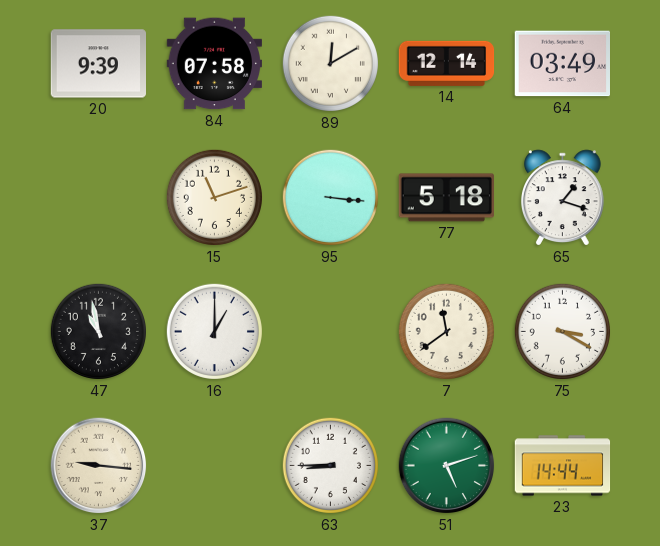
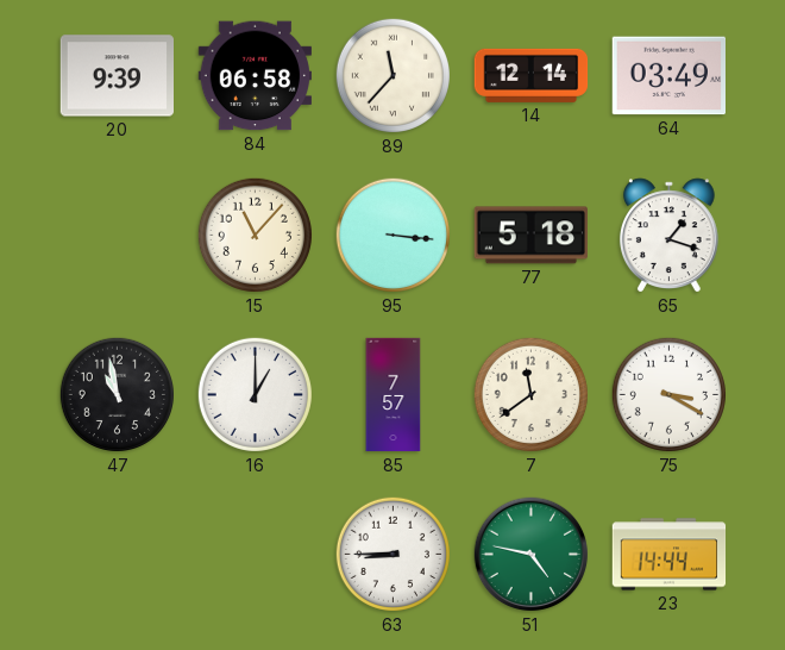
84: 07:58 -> 06:58 (255, 76)
89: 12:10 -> 11:37 (392, 75)
15: 11:12 -> 11:07 (255, 235)
85: none -> 7:57 (394, 395)
37: 9:16 -> none (99, 466)
51: 5:12 -> 4:47 (532, 555)
